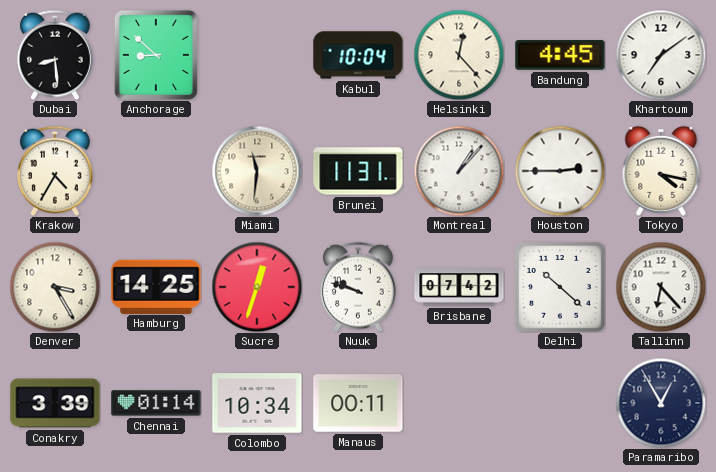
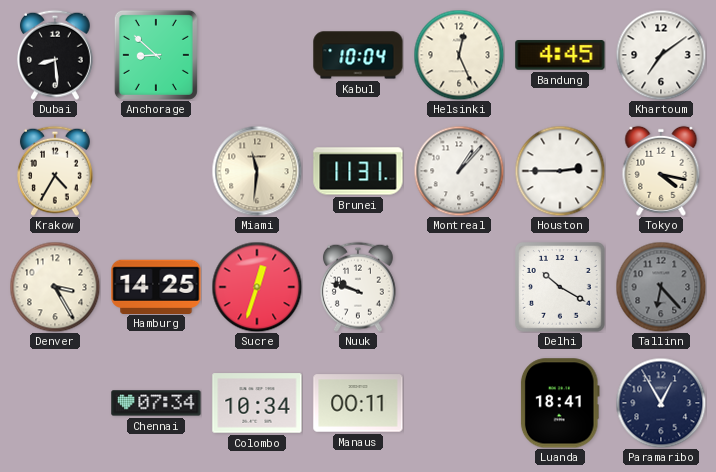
Helsinki: 12:23 -> 12:26 (459, 55)
Brisbane: 07:42 -> none (459, 287)
Delhi: 10:22 -> 10:20 (561, 288)
Tallinn dial: white -> grey (661, 287)
Conakry: 3:39 -> none (55, 403)
Chennai: 01:14 -> 07:34 (156, 403)
Luanda: none -> 18:41 (560, 403)
